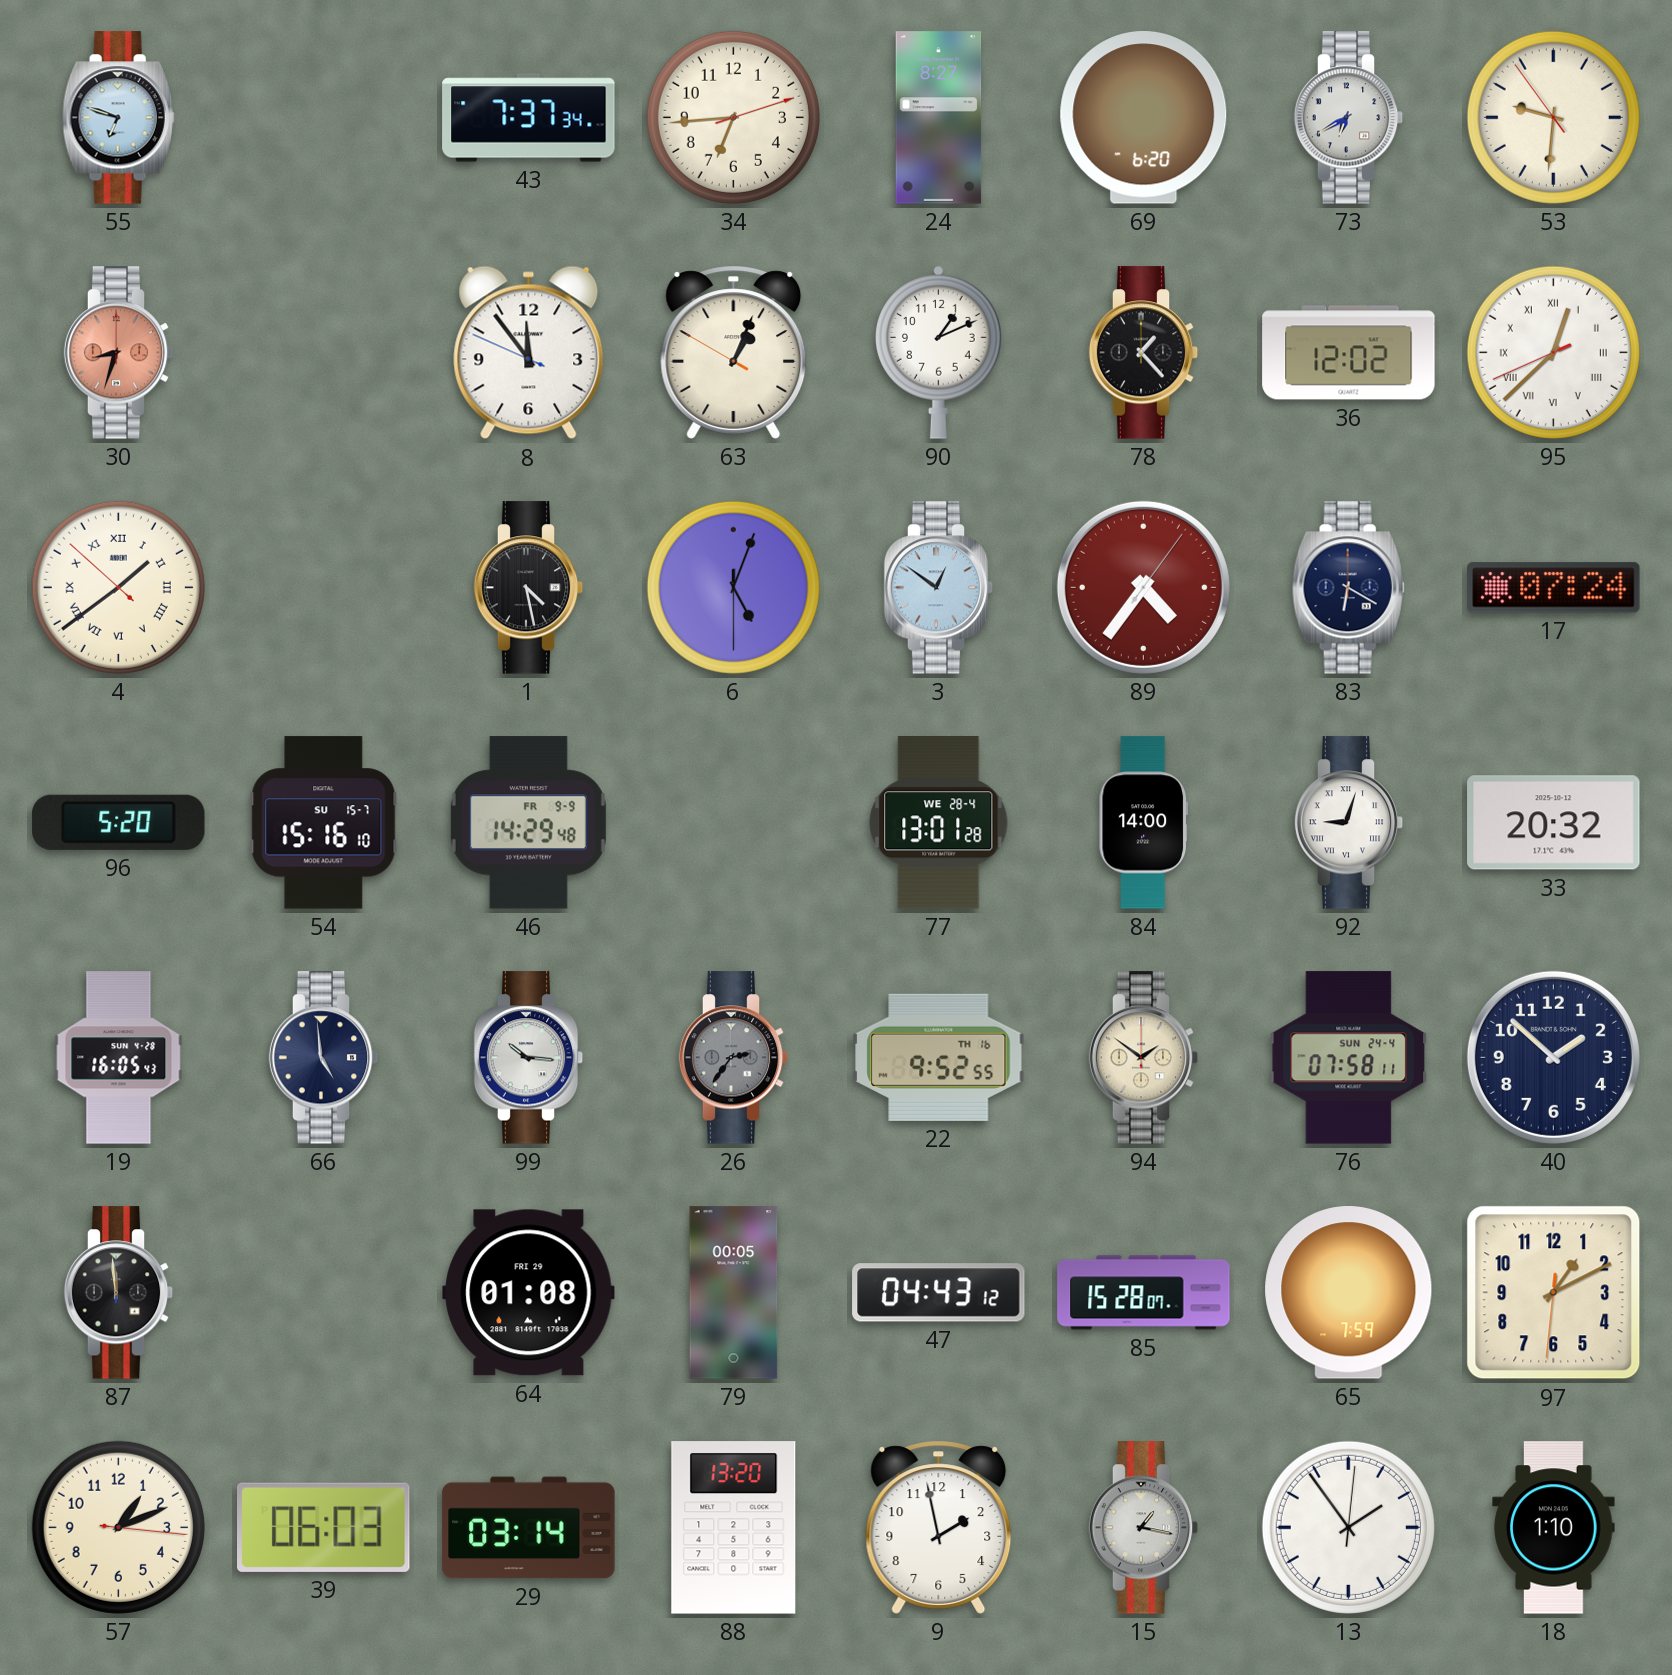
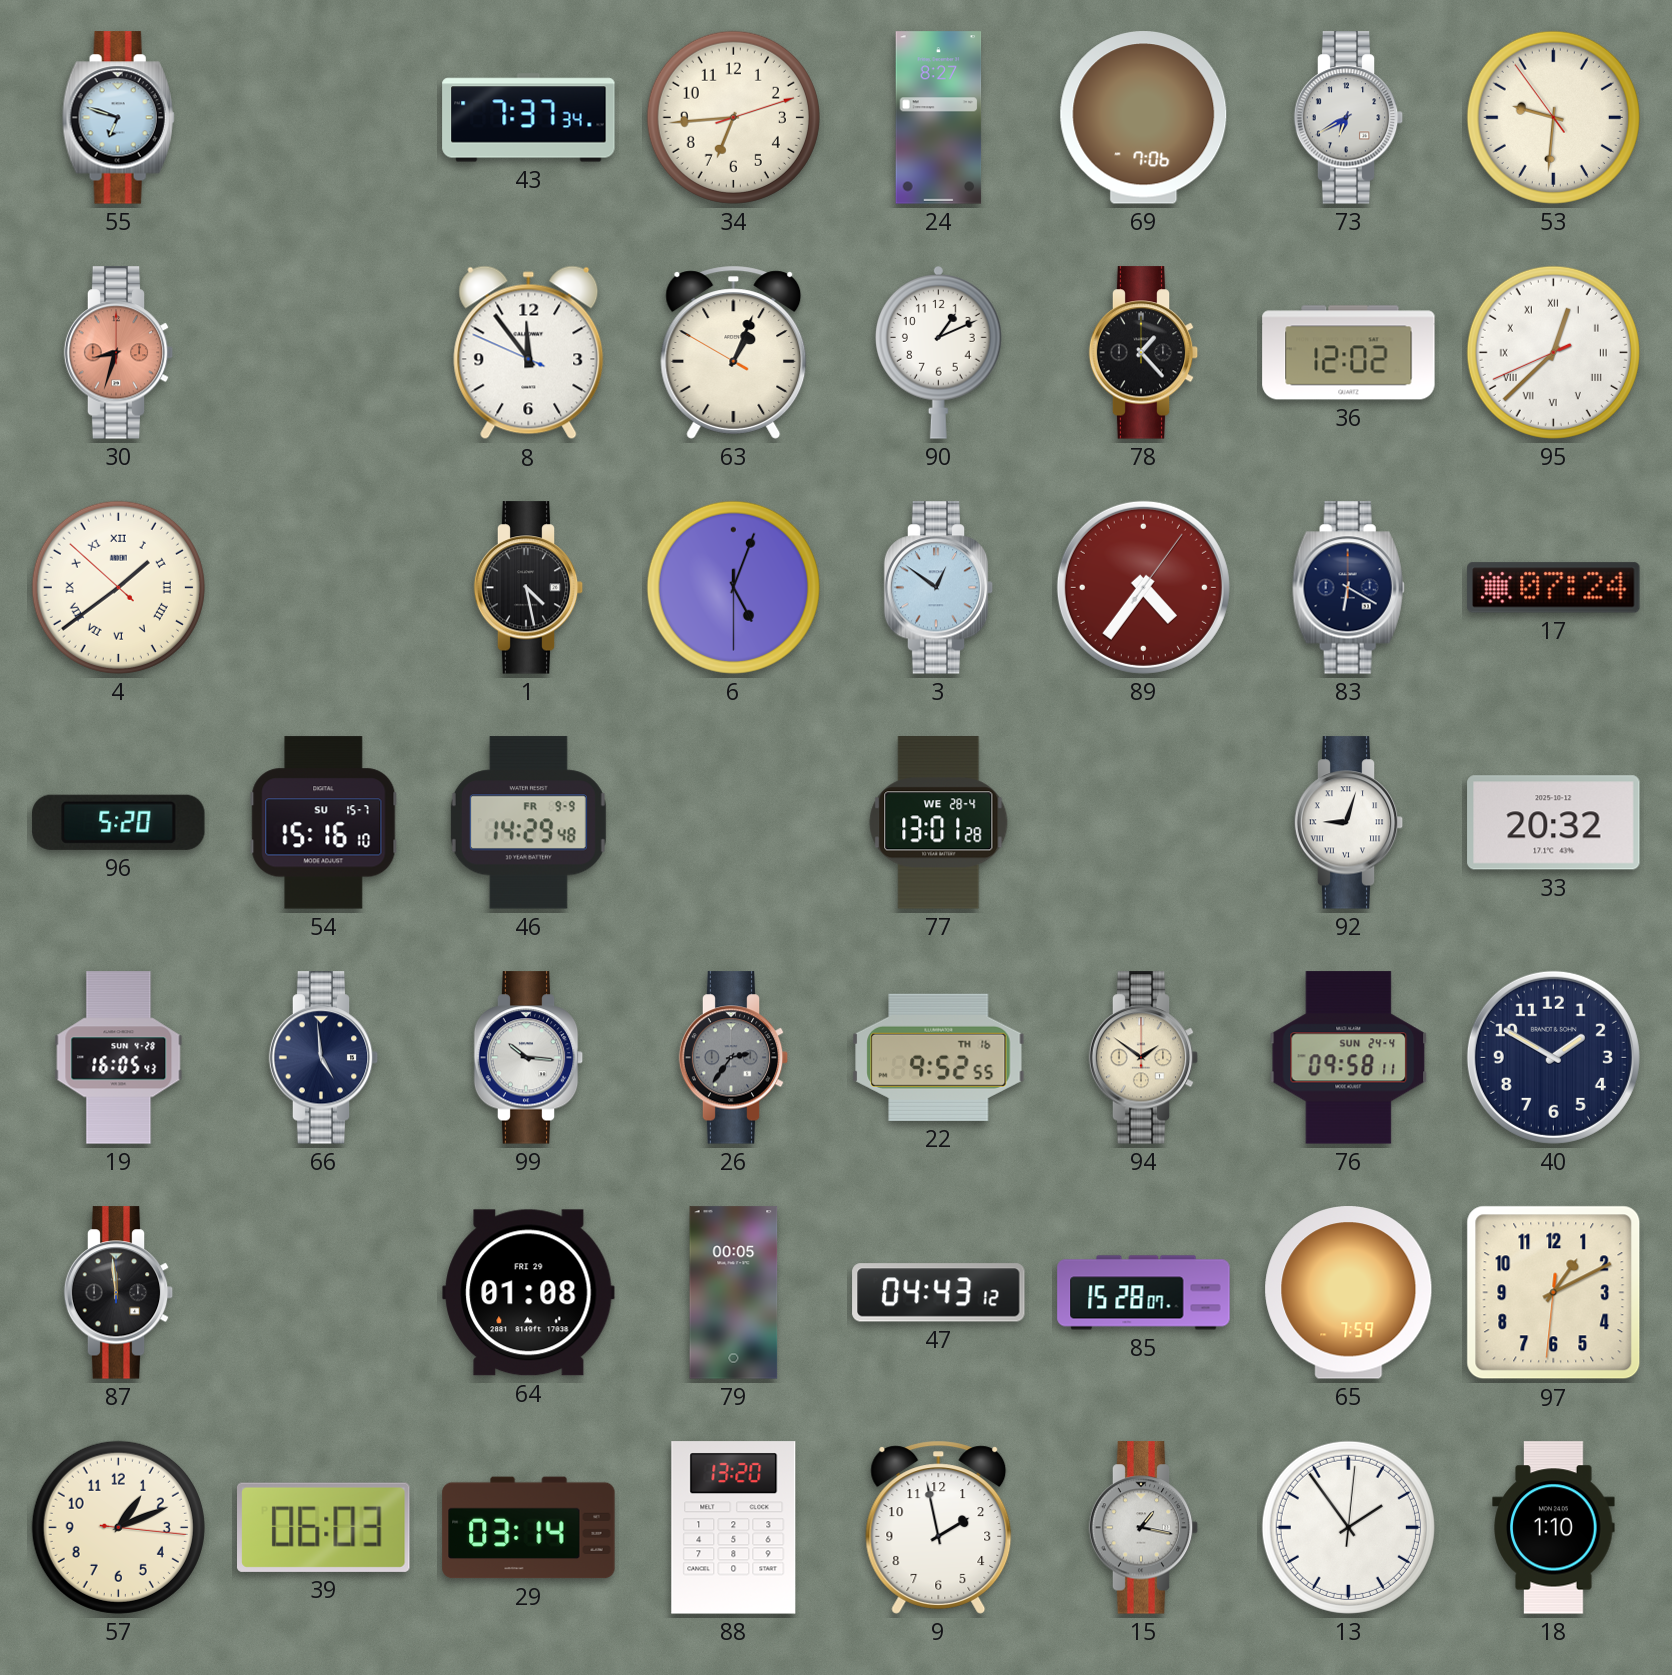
69: 6:20 -> 7:06 (1144, 118)
84: 14:00 -> none (1143, 823)
76: 07:58 -> 09:58 (1349, 1058)
40: 1:52 -> 1:50 (1553, 1057)
